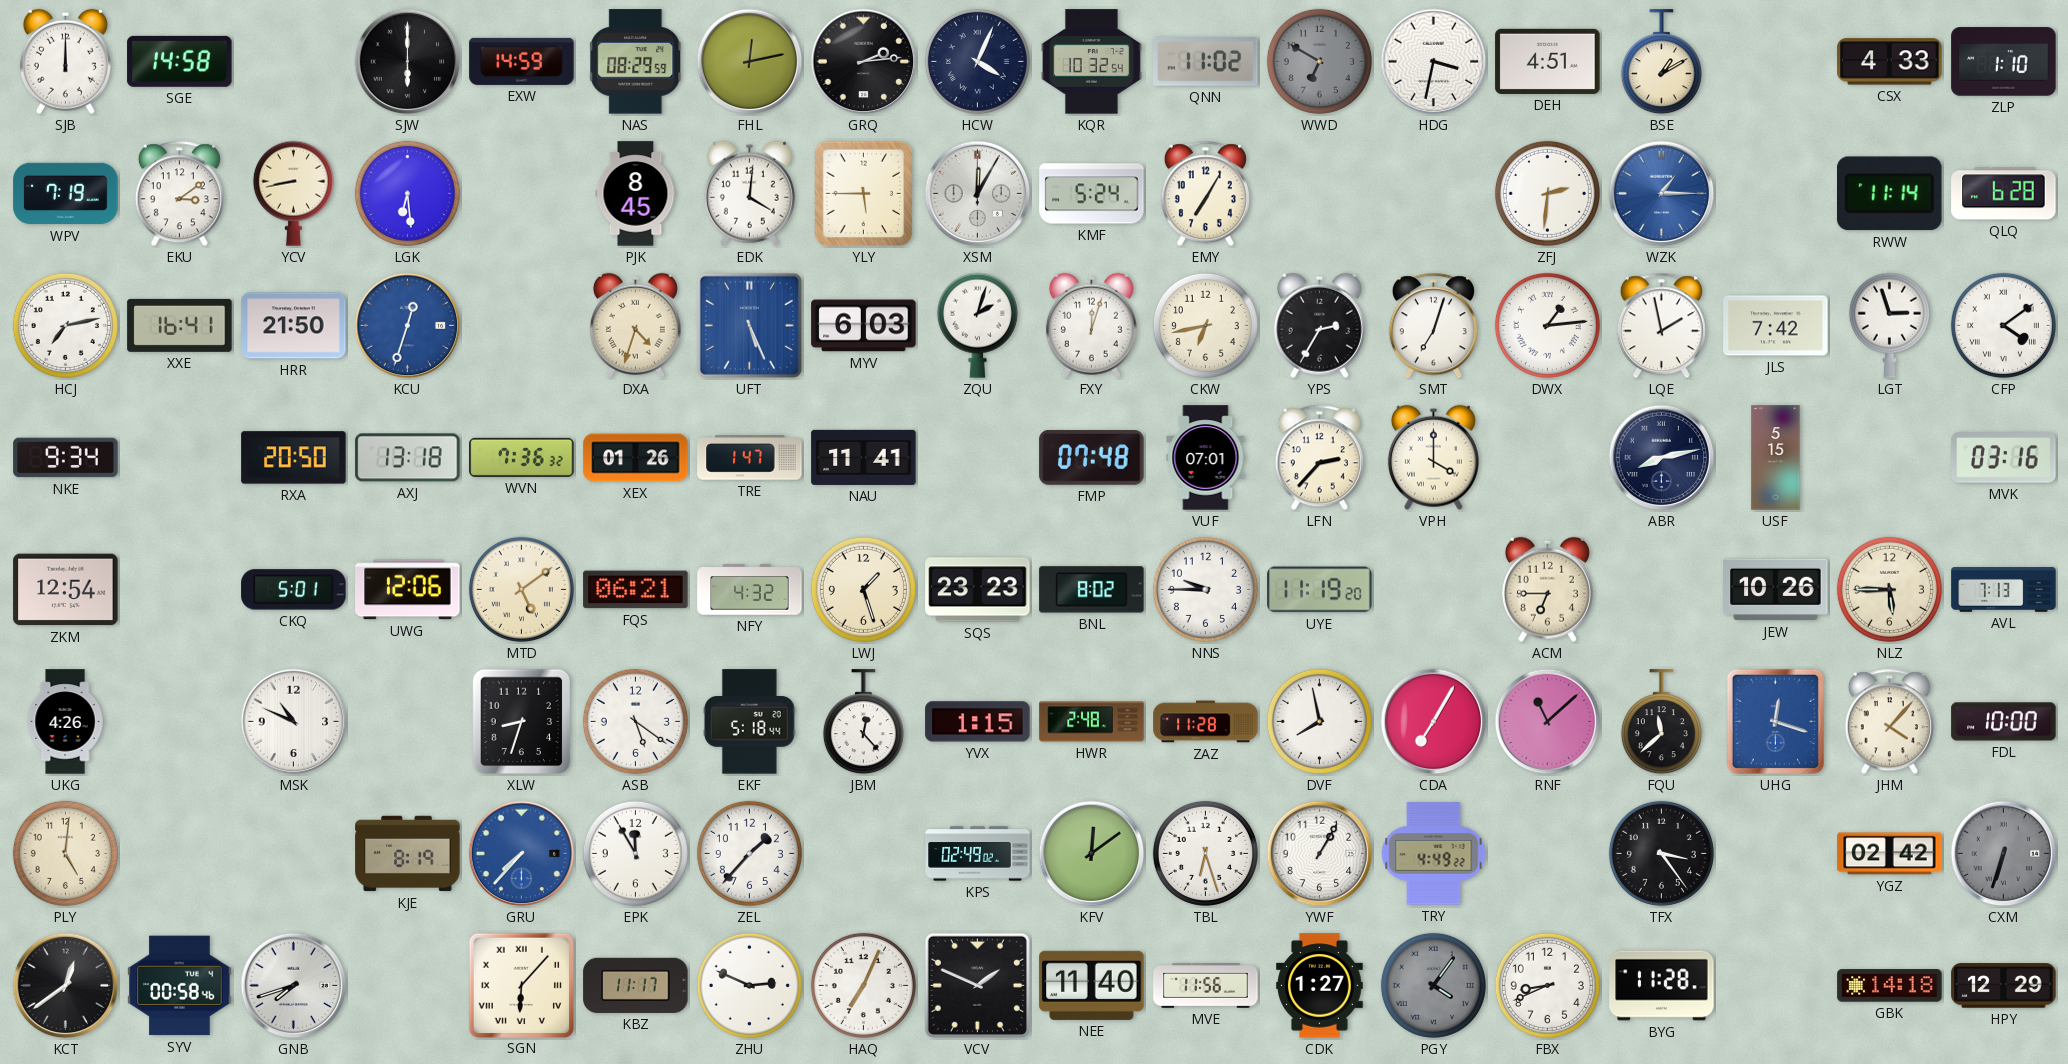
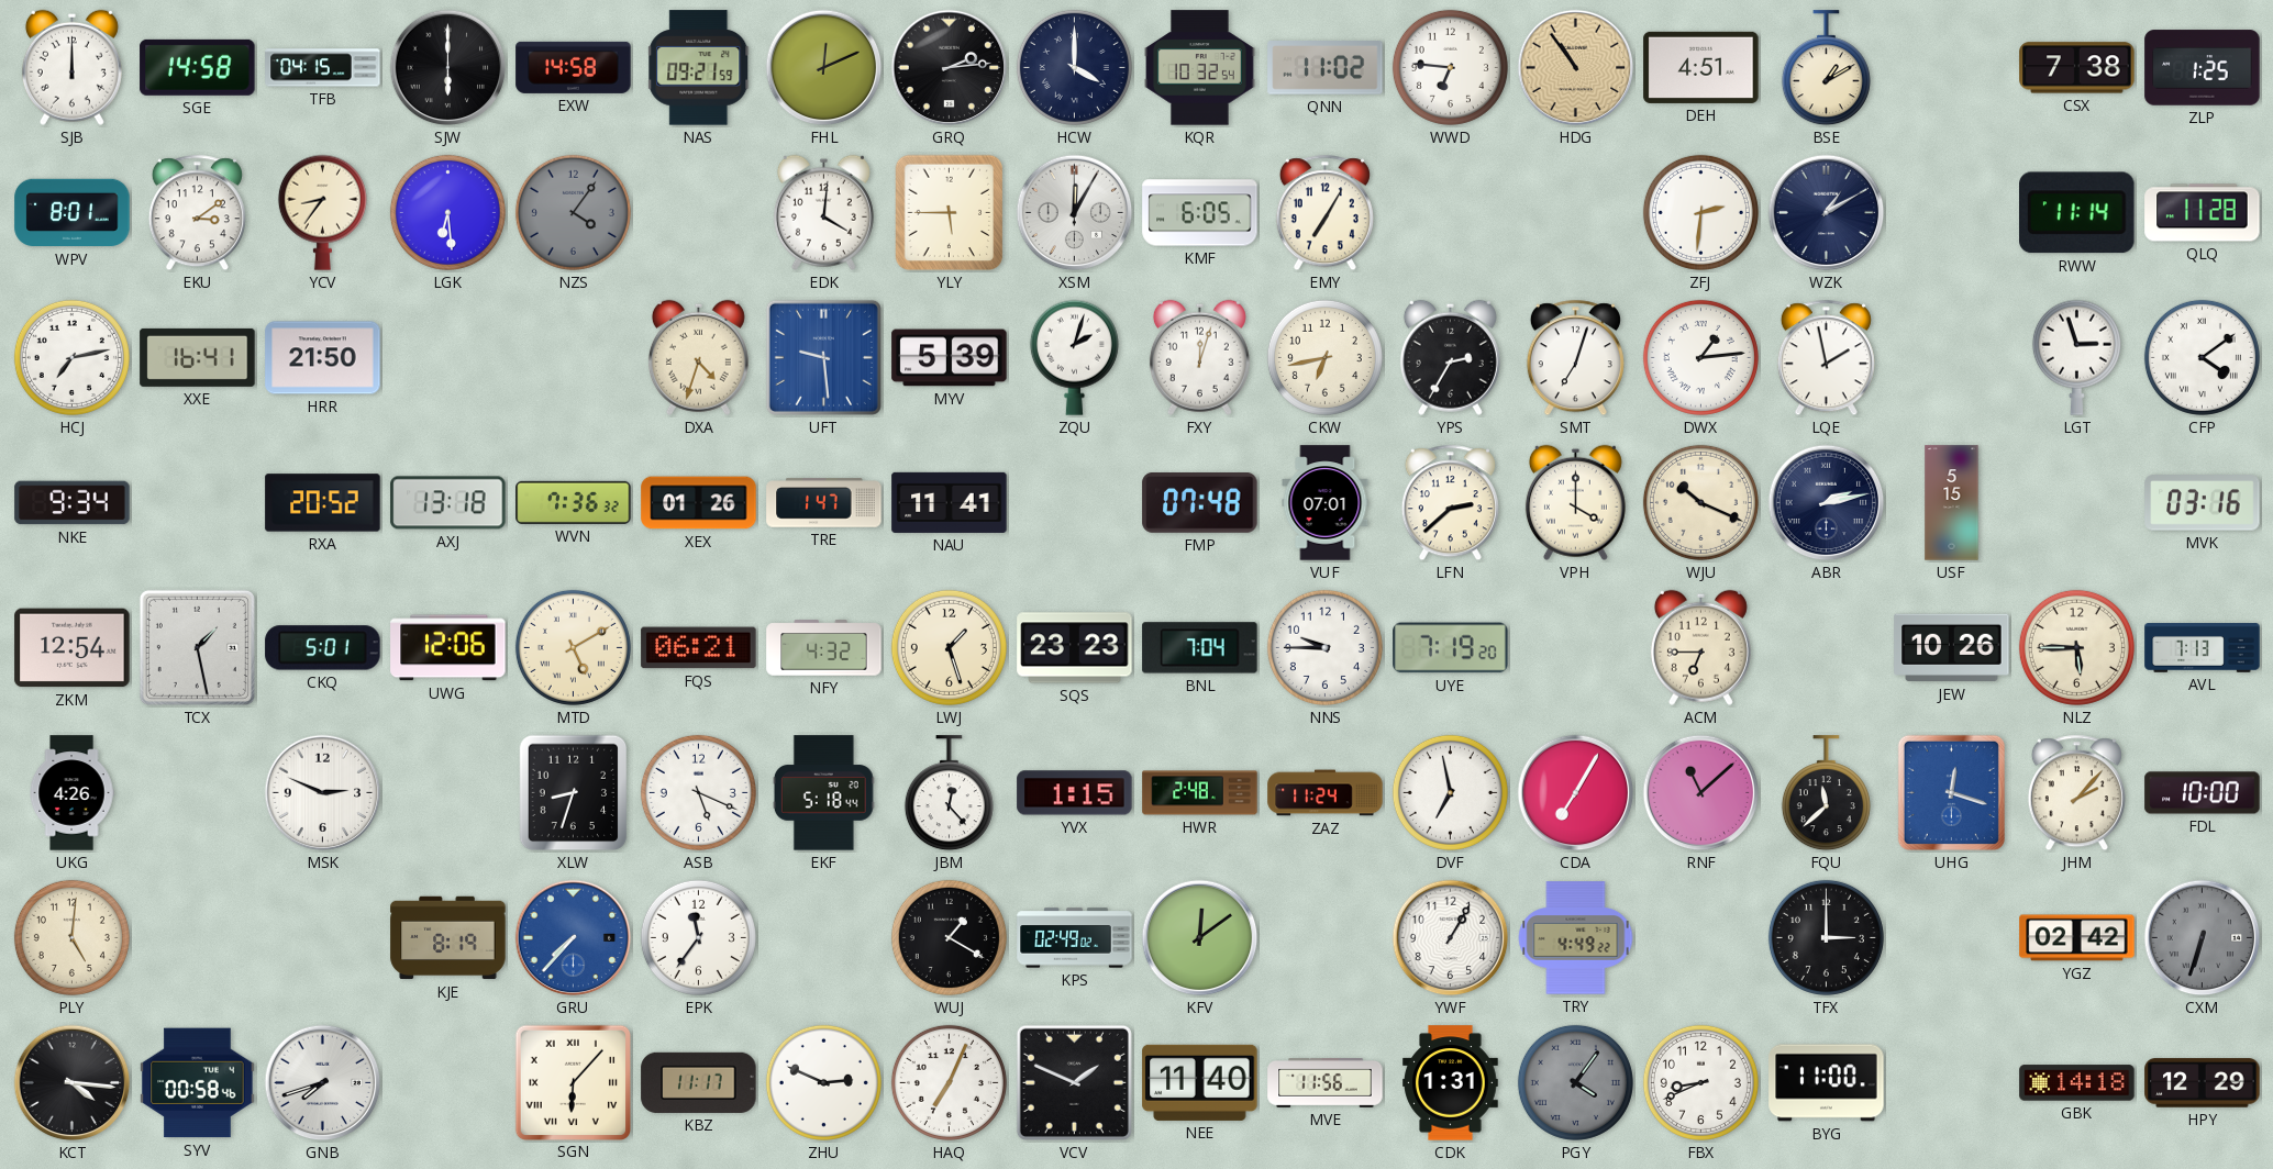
TFB: none -> 04:15 (323, 68)
EXW: 14:59 -> 14:58 (574, 67)
NAS: 08:29 -> 09:21 (699, 68)
FHL: 12:13 -> 12:11 (824, 68)
HCW: 4:04 -> 4:00 (1074, 67)
WWD: 6:50 -> 6:46 (1450, 67)
WWD dial: grey -> white (1450, 67)
HDG: 3:32 -> 10:54 (1576, 68)
HDG dial: white -> champagne (1576, 68)
CSX: 4:33 -> 7:38 (2077, 68)
ZLP: 1:10 -> 1:25 (2203, 68)
WPV: 7:19 -> 8:01 (73, 213)
YCV: 8:43 -> 8:36 (322, 212)
NZS: none -> 4:06 (573, 212)
PJK: 8:45 -> none (636, 194)
KMF: 5:24 -> 6:05 (1200, 213)
WZK: 1:15 -> 1:10 (1827, 213)
WZK dial: blue -> navy (1827, 213)
QLQ: 6:28 -> 11:28 (2203, 213)
KCU: 12:33 -> none (408, 326)
UFT: 5:26 -> 9:29 (823, 357)
MYV: 6:03 -> 5:39 (950, 358)
JLS: 7:42 -> none (1776, 326)
RXA: 20:50 -> 20:52 (323, 503)
LFN: 2:37 -> 2:38 (1450, 503)
WJU: none -> 10:19 (1700, 502)
ABR: 8:13 -> 2:13 (1827, 503)
TCX: none -> 1:28 (197, 647)
MTD: 5:09 -> 5:10 (573, 647)
BNL: 8:02 -> 7:04 (1200, 648)
UYE: 11:19 -> 7:19 (1451, 648)
MSK: 10:49 -> 2:49 (323, 793)
ASB: 5:21 -> 5:19 (698, 792)
ZAZ: 11:28 -> 11:24 (1326, 793)
DVF: 7:58 -> 6:58 (1450, 792)
JHM: 4:07 -> 2:07 (2076, 793)
EPK: 11:55 -> 11:36 (698, 937)
ZEL: 1:37 -> none (749, 853)
WUJ: none -> 1:20 (949, 937)
TBL: 6:27 -> none (1205, 853)
TFX: 3:24 -> 3:00 (1826, 937)
KCT: 12:39 -> 4:16 (73, 1083)
CDK: 1:27 -> 1:31 (1451, 1083)
BYG: 11:28 -> 11:00 (1827, 1083)
